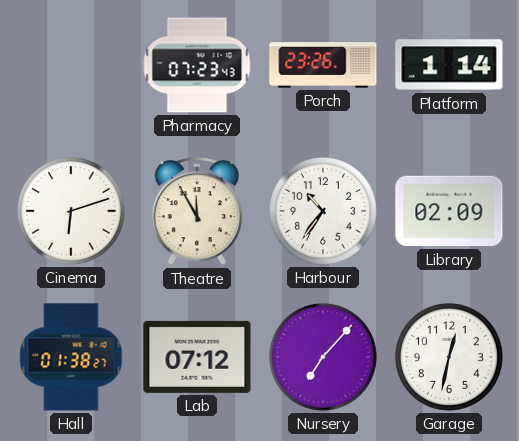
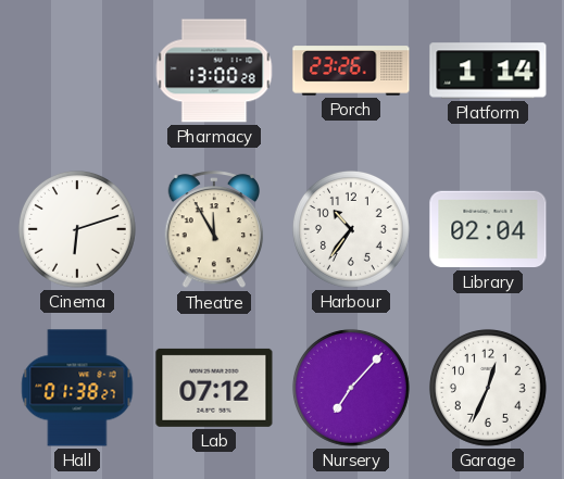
Pharmacy: 07:23 -> 13:00 (214, 71)
Library: 02:09 -> 02:04 (488, 229)
Garage: 12:32 -> 12:34 (488, 388)
